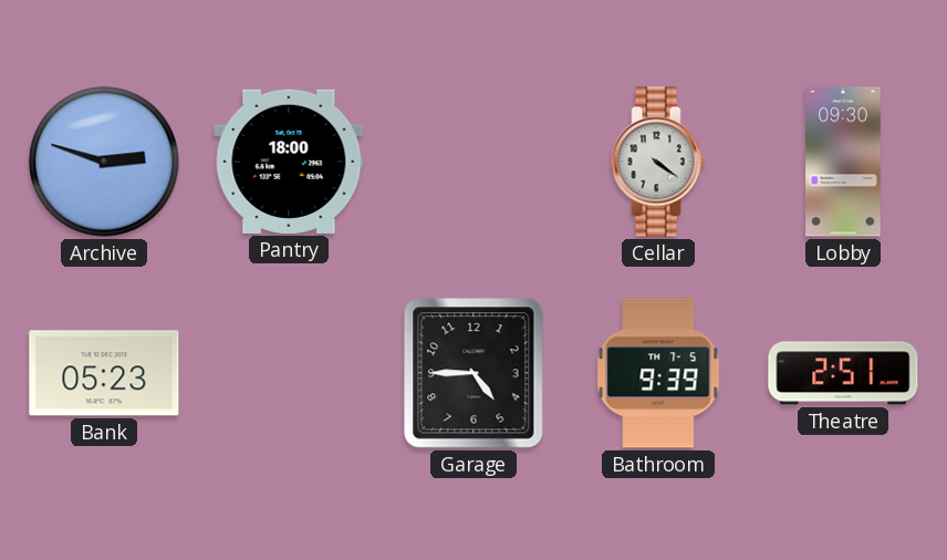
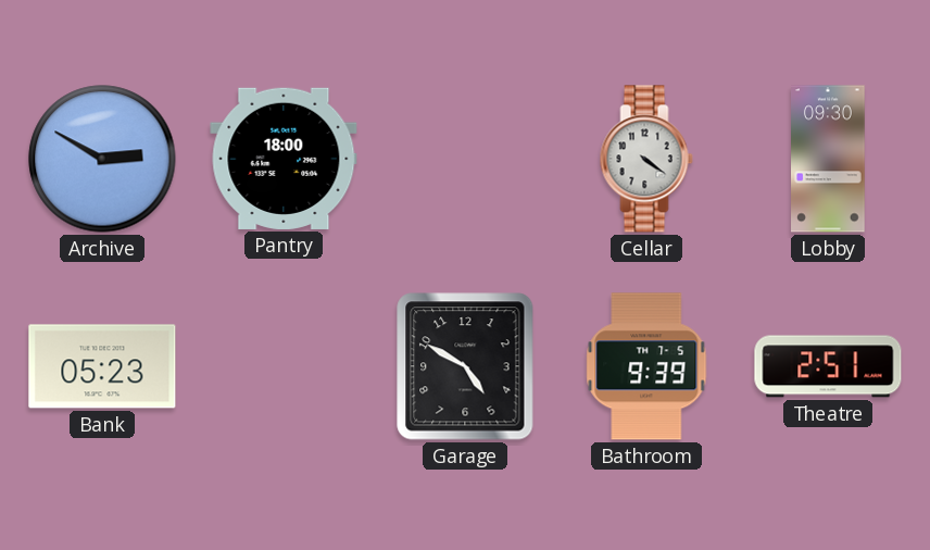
Archive: 2:48 -> 2:50 (102, 159)
Garage: 4:45 -> 4:50 (465, 366)
